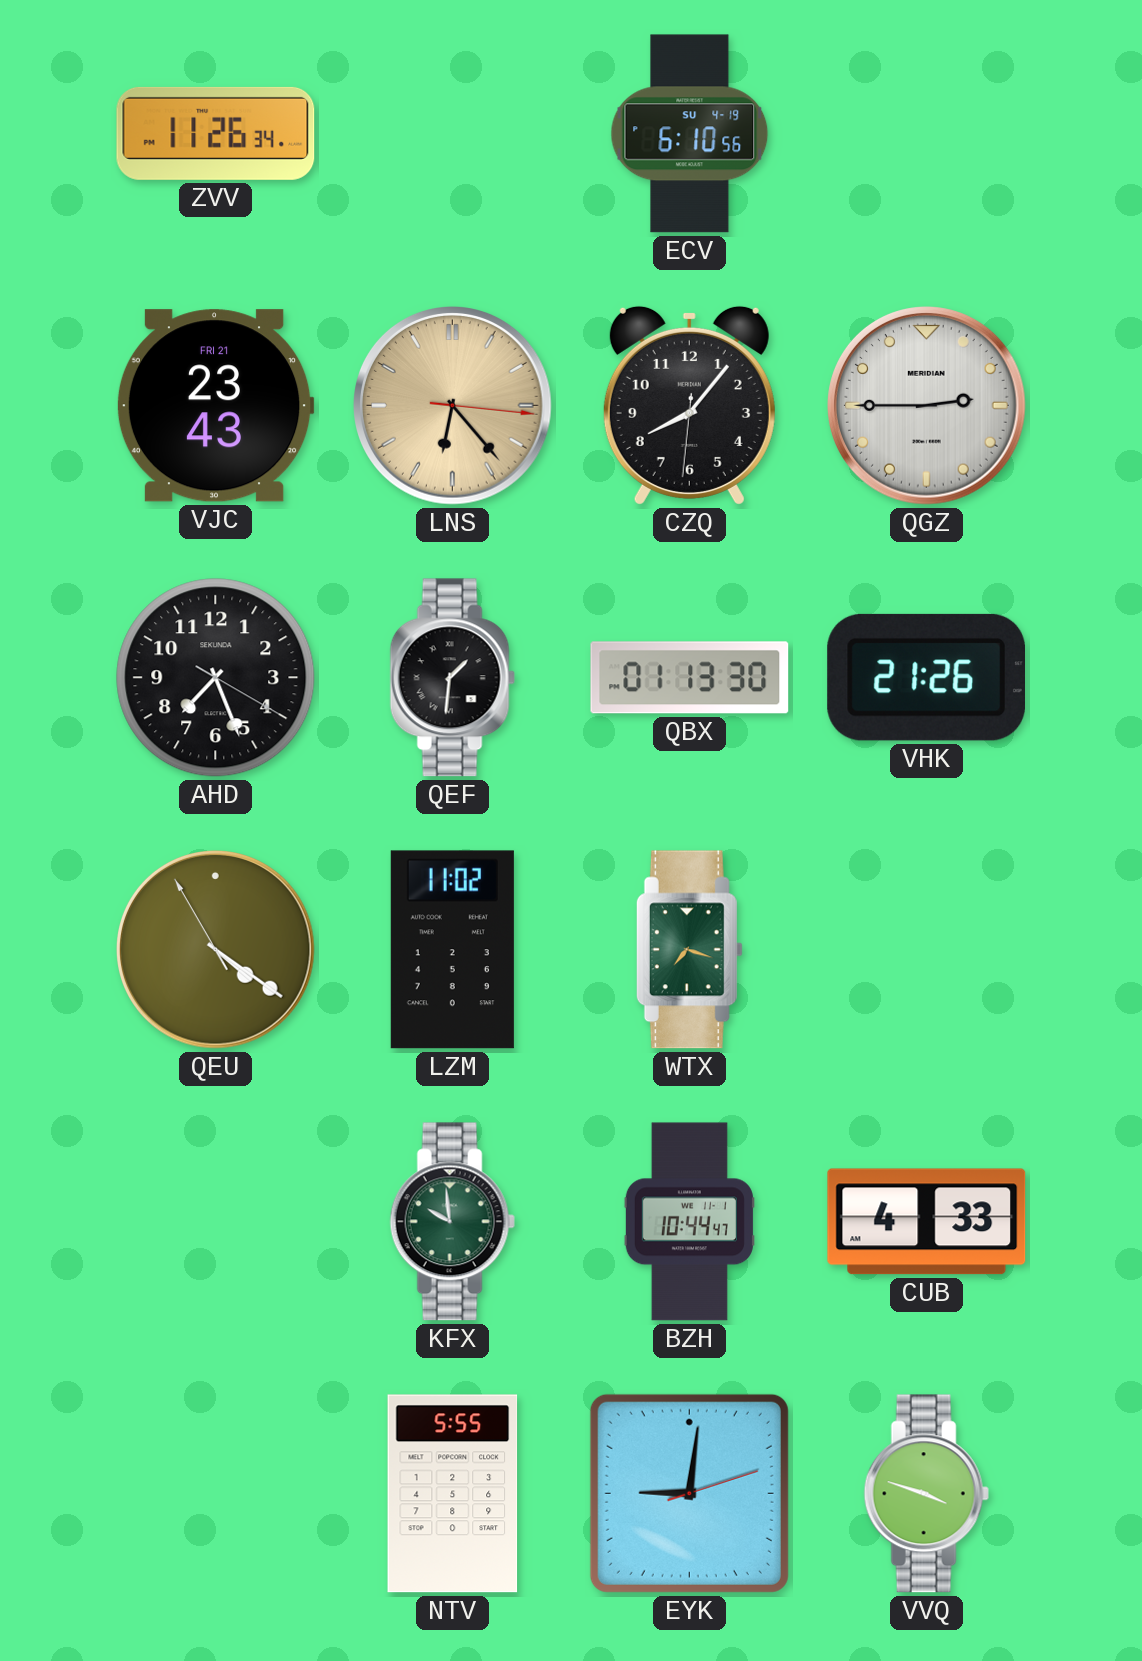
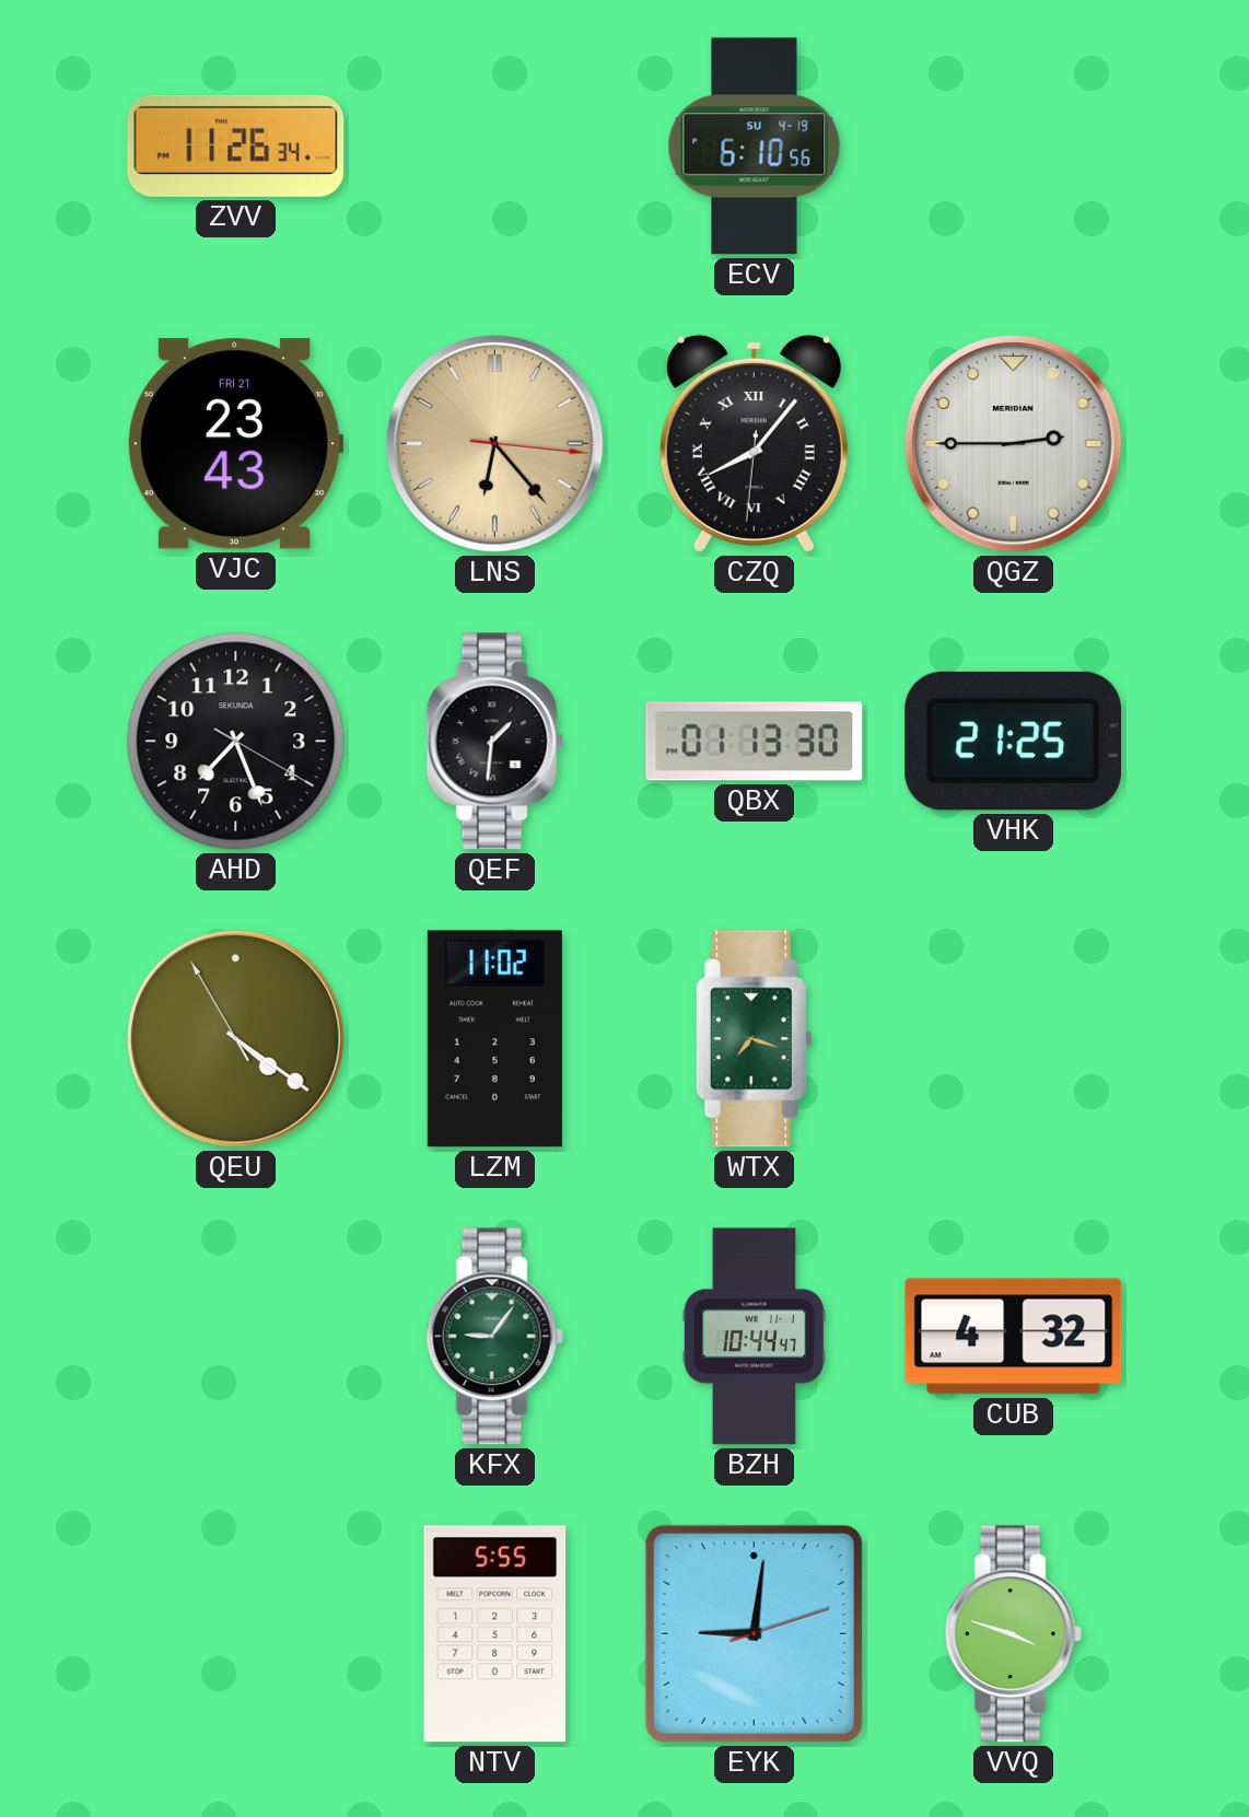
CZQ numerals: Arabic -> Roman (754, 443)
VHK: 21:26 -> 21:25 (1013, 741)
KFX: 9:59 -> 9:06 (494, 1337)
CUB: 4:33 -> 4:32 (1014, 1337)
